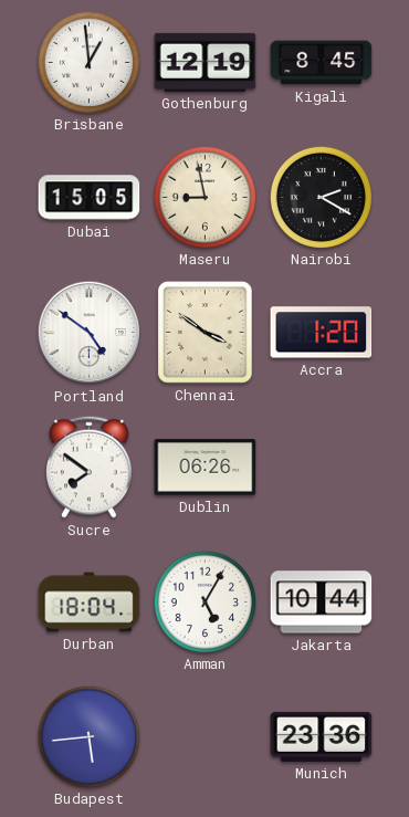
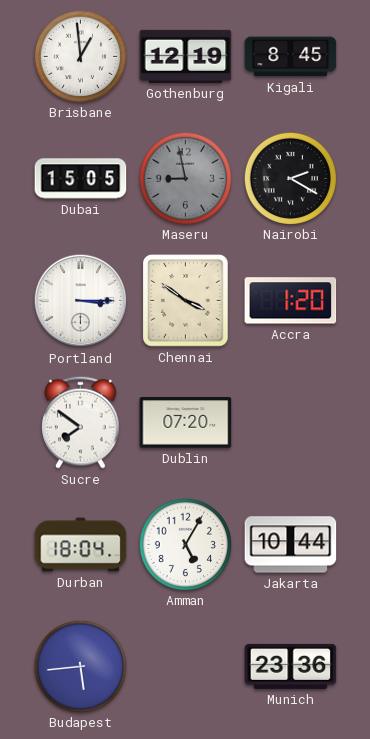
Maseru dial: cream -> grey (185, 178)
Portland: 4:51 -> 3:15 (81, 301)
Dublin: 06:26 -> 07:20 (186, 423)
